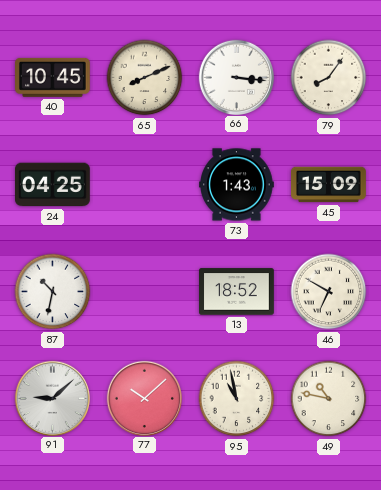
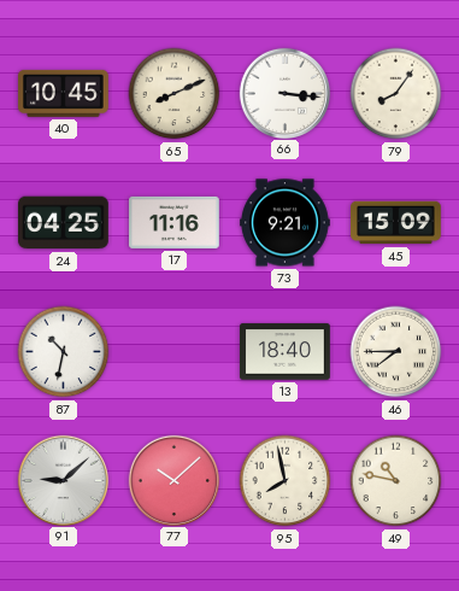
17: none -> 11:16 (175, 222)
73: 1:43 -> 9:21 (286, 223)
13: 18:52 -> 18:40 (286, 352)
46: 6:50 -> 7:45 (396, 352)
95: 10:58 -> 7:58 (286, 481)
